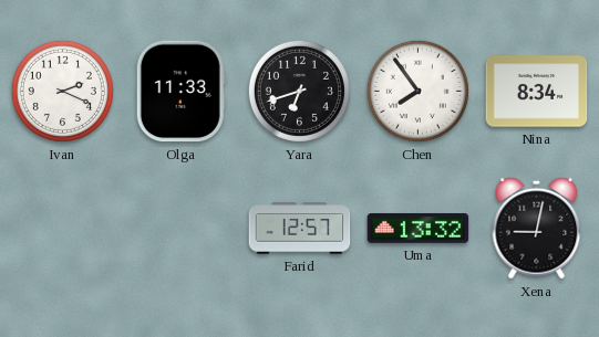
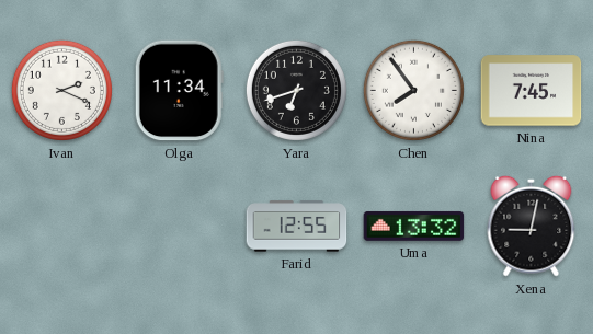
Olga: 11:33 -> 11:34 (179, 91)
Nina: 8:34 -> 7:45 (532, 91)
Farid: 12:57 -> 12:55 (297, 227)
